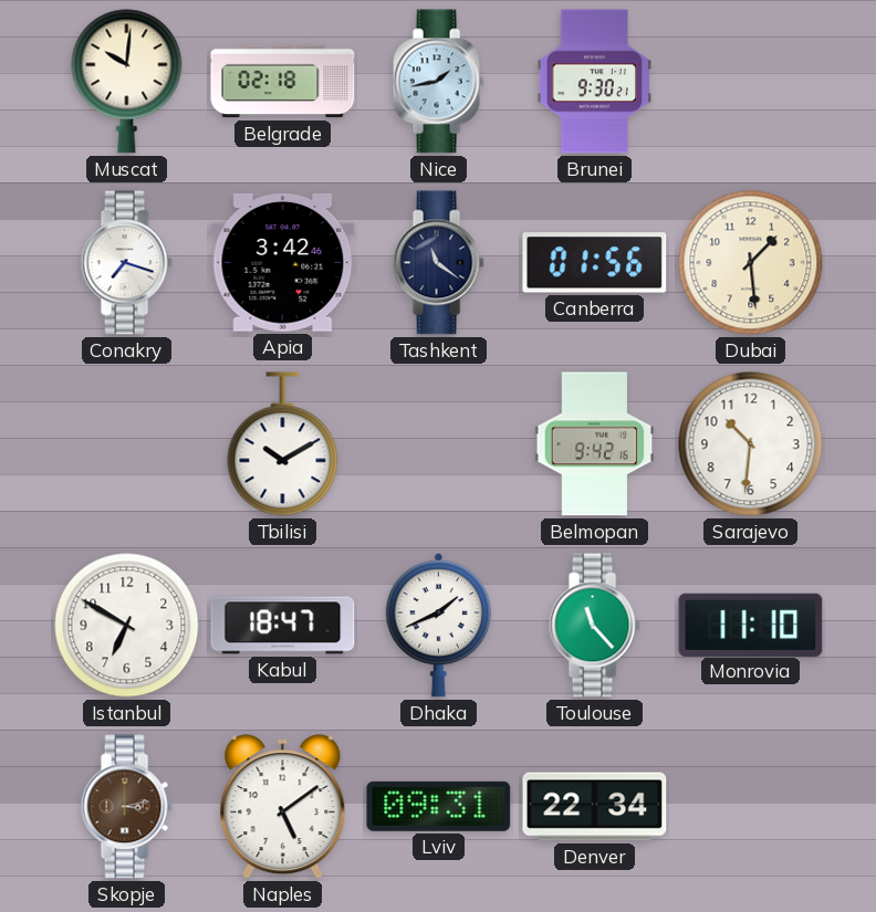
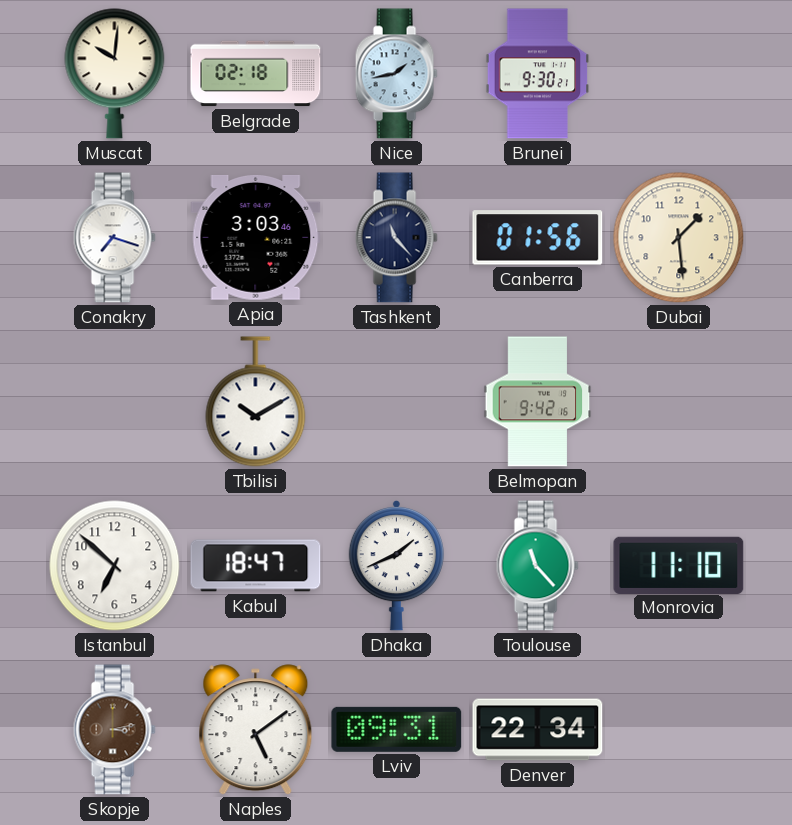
Apia: 3:42 -> 3:03 (256, 238)
Tashkent: 11:21 -> 11:23 (396, 238)
Sarajevo: 10:31 -> none (751, 444)
Istanbul: 6:50 -> 6:52 (115, 566)
